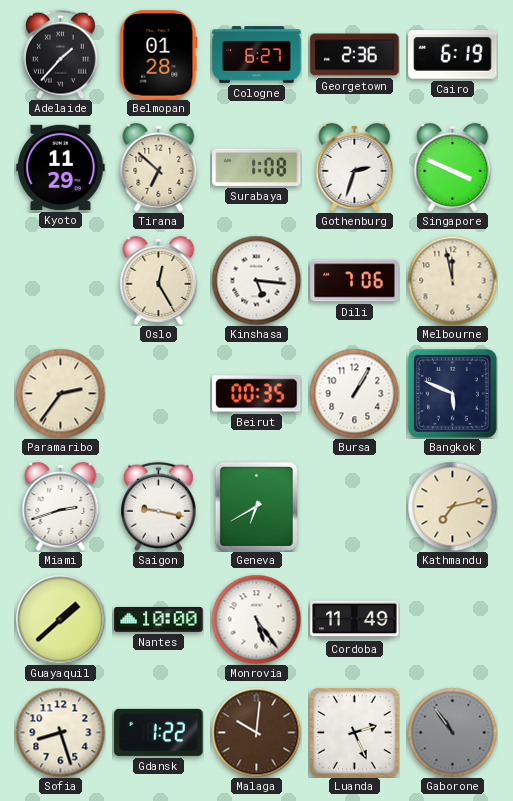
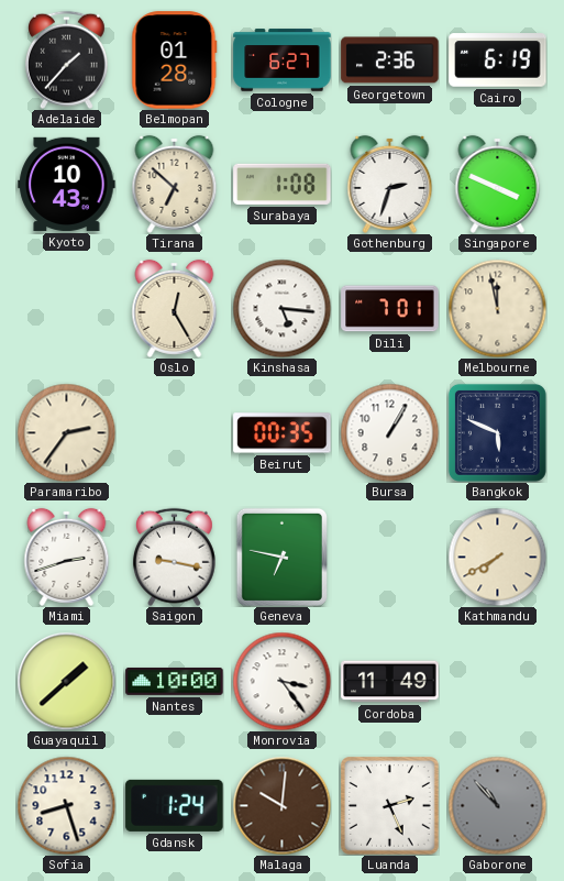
Kyoto: 11:29 -> 10:43 (67, 184)
Dili: 7:06 -> 7:01 (390, 309)
Geneva: 6:40 -> 6:47 (281, 557)
Kathmandu: 7:13 -> 7:40 (497, 557)
Monrovia: 5:24 -> 3:24 (281, 681)
Gdansk: 1:22 -> 1:24 (175, 805)
Gaborone: 10:54 -> 10:53 (497, 805)
